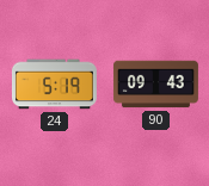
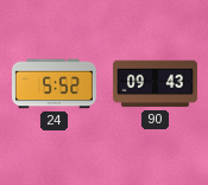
24: 5:19 -> 5:52 (53, 84)
